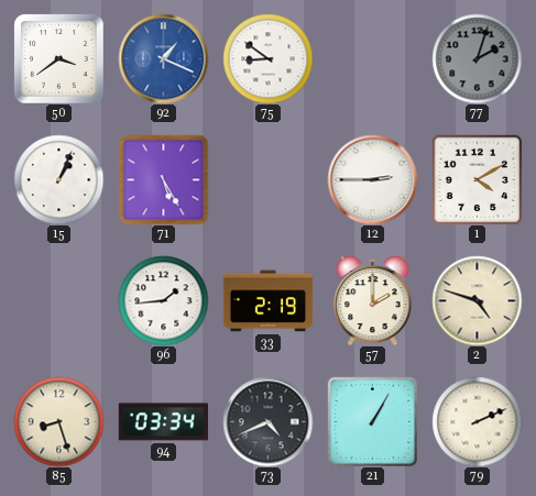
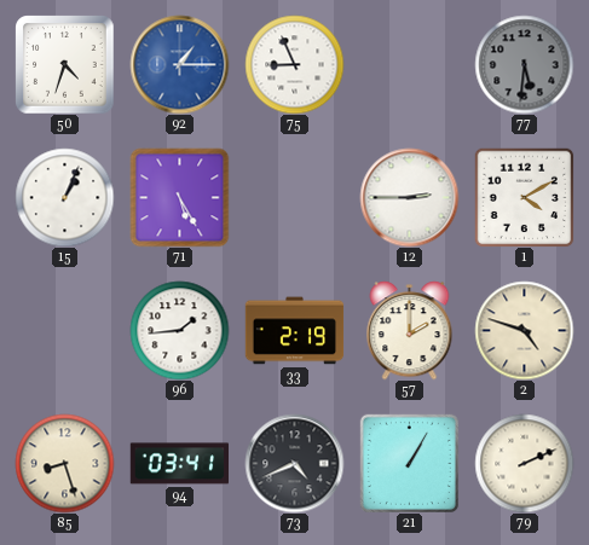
50: 3:39 -> 4:33 (64, 64)
92: 1:19 -> 1:15 (179, 64)
75: 8:51 -> 8:56 (294, 64)
77: 2:03 -> 5:31 (524, 64)
94: 03:34 -> 03:41 (179, 464)
